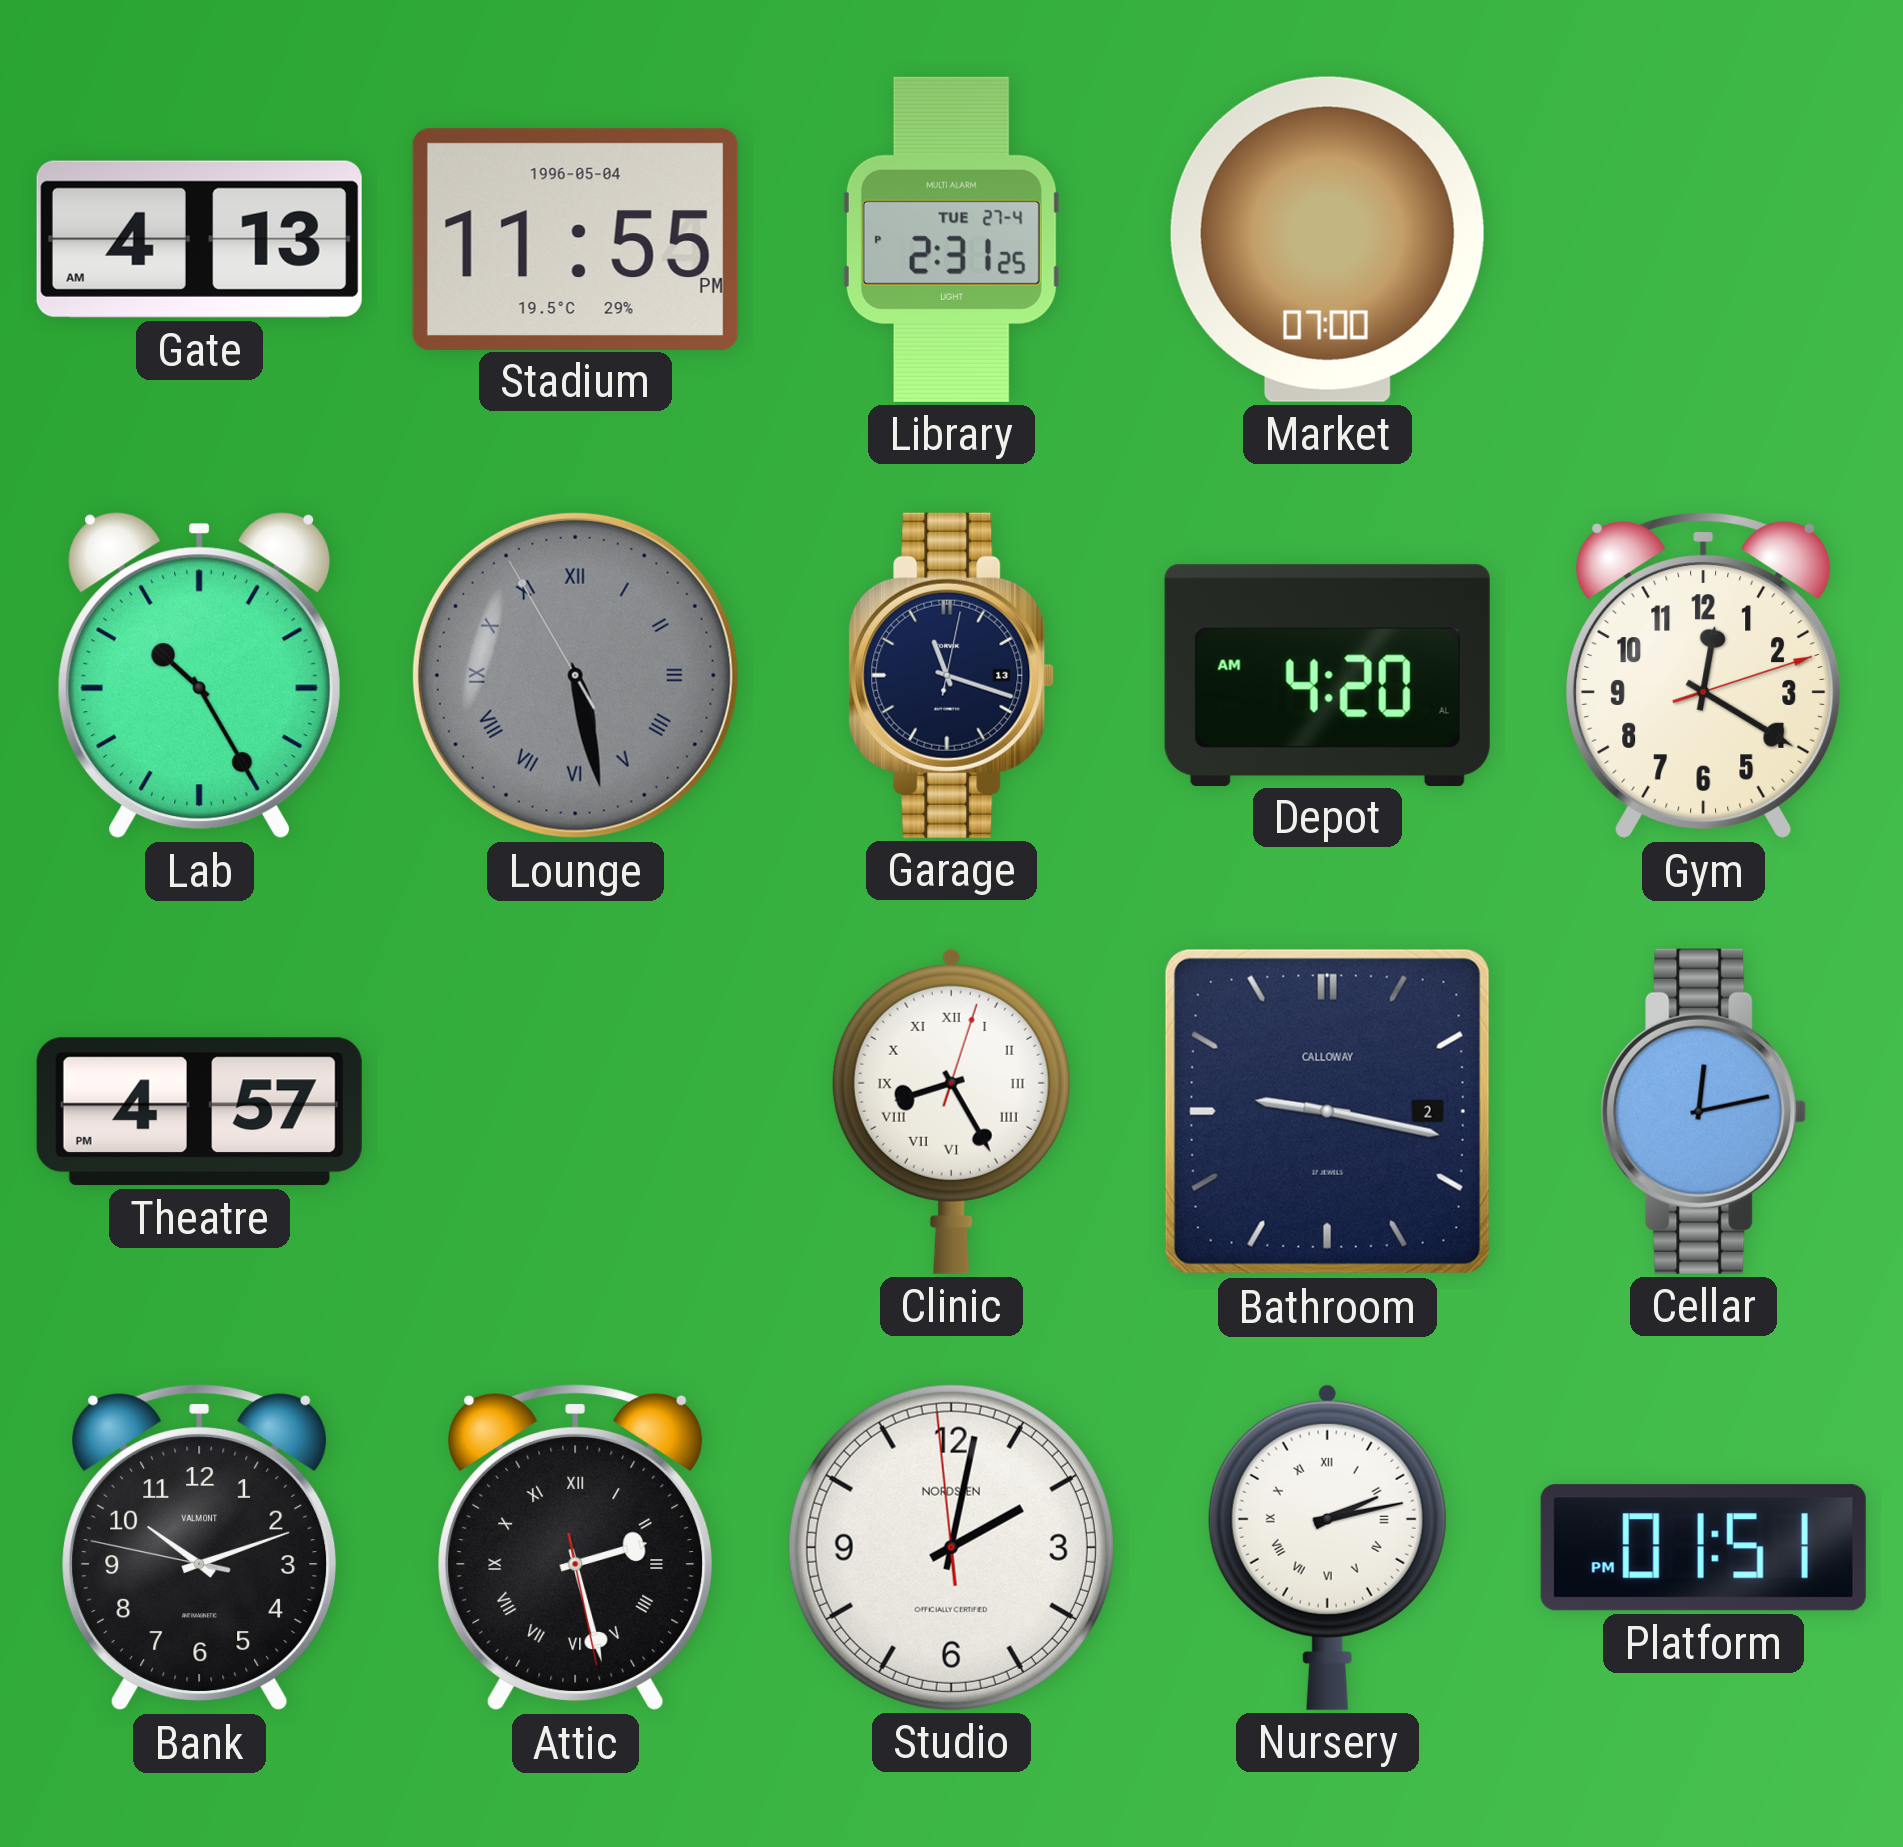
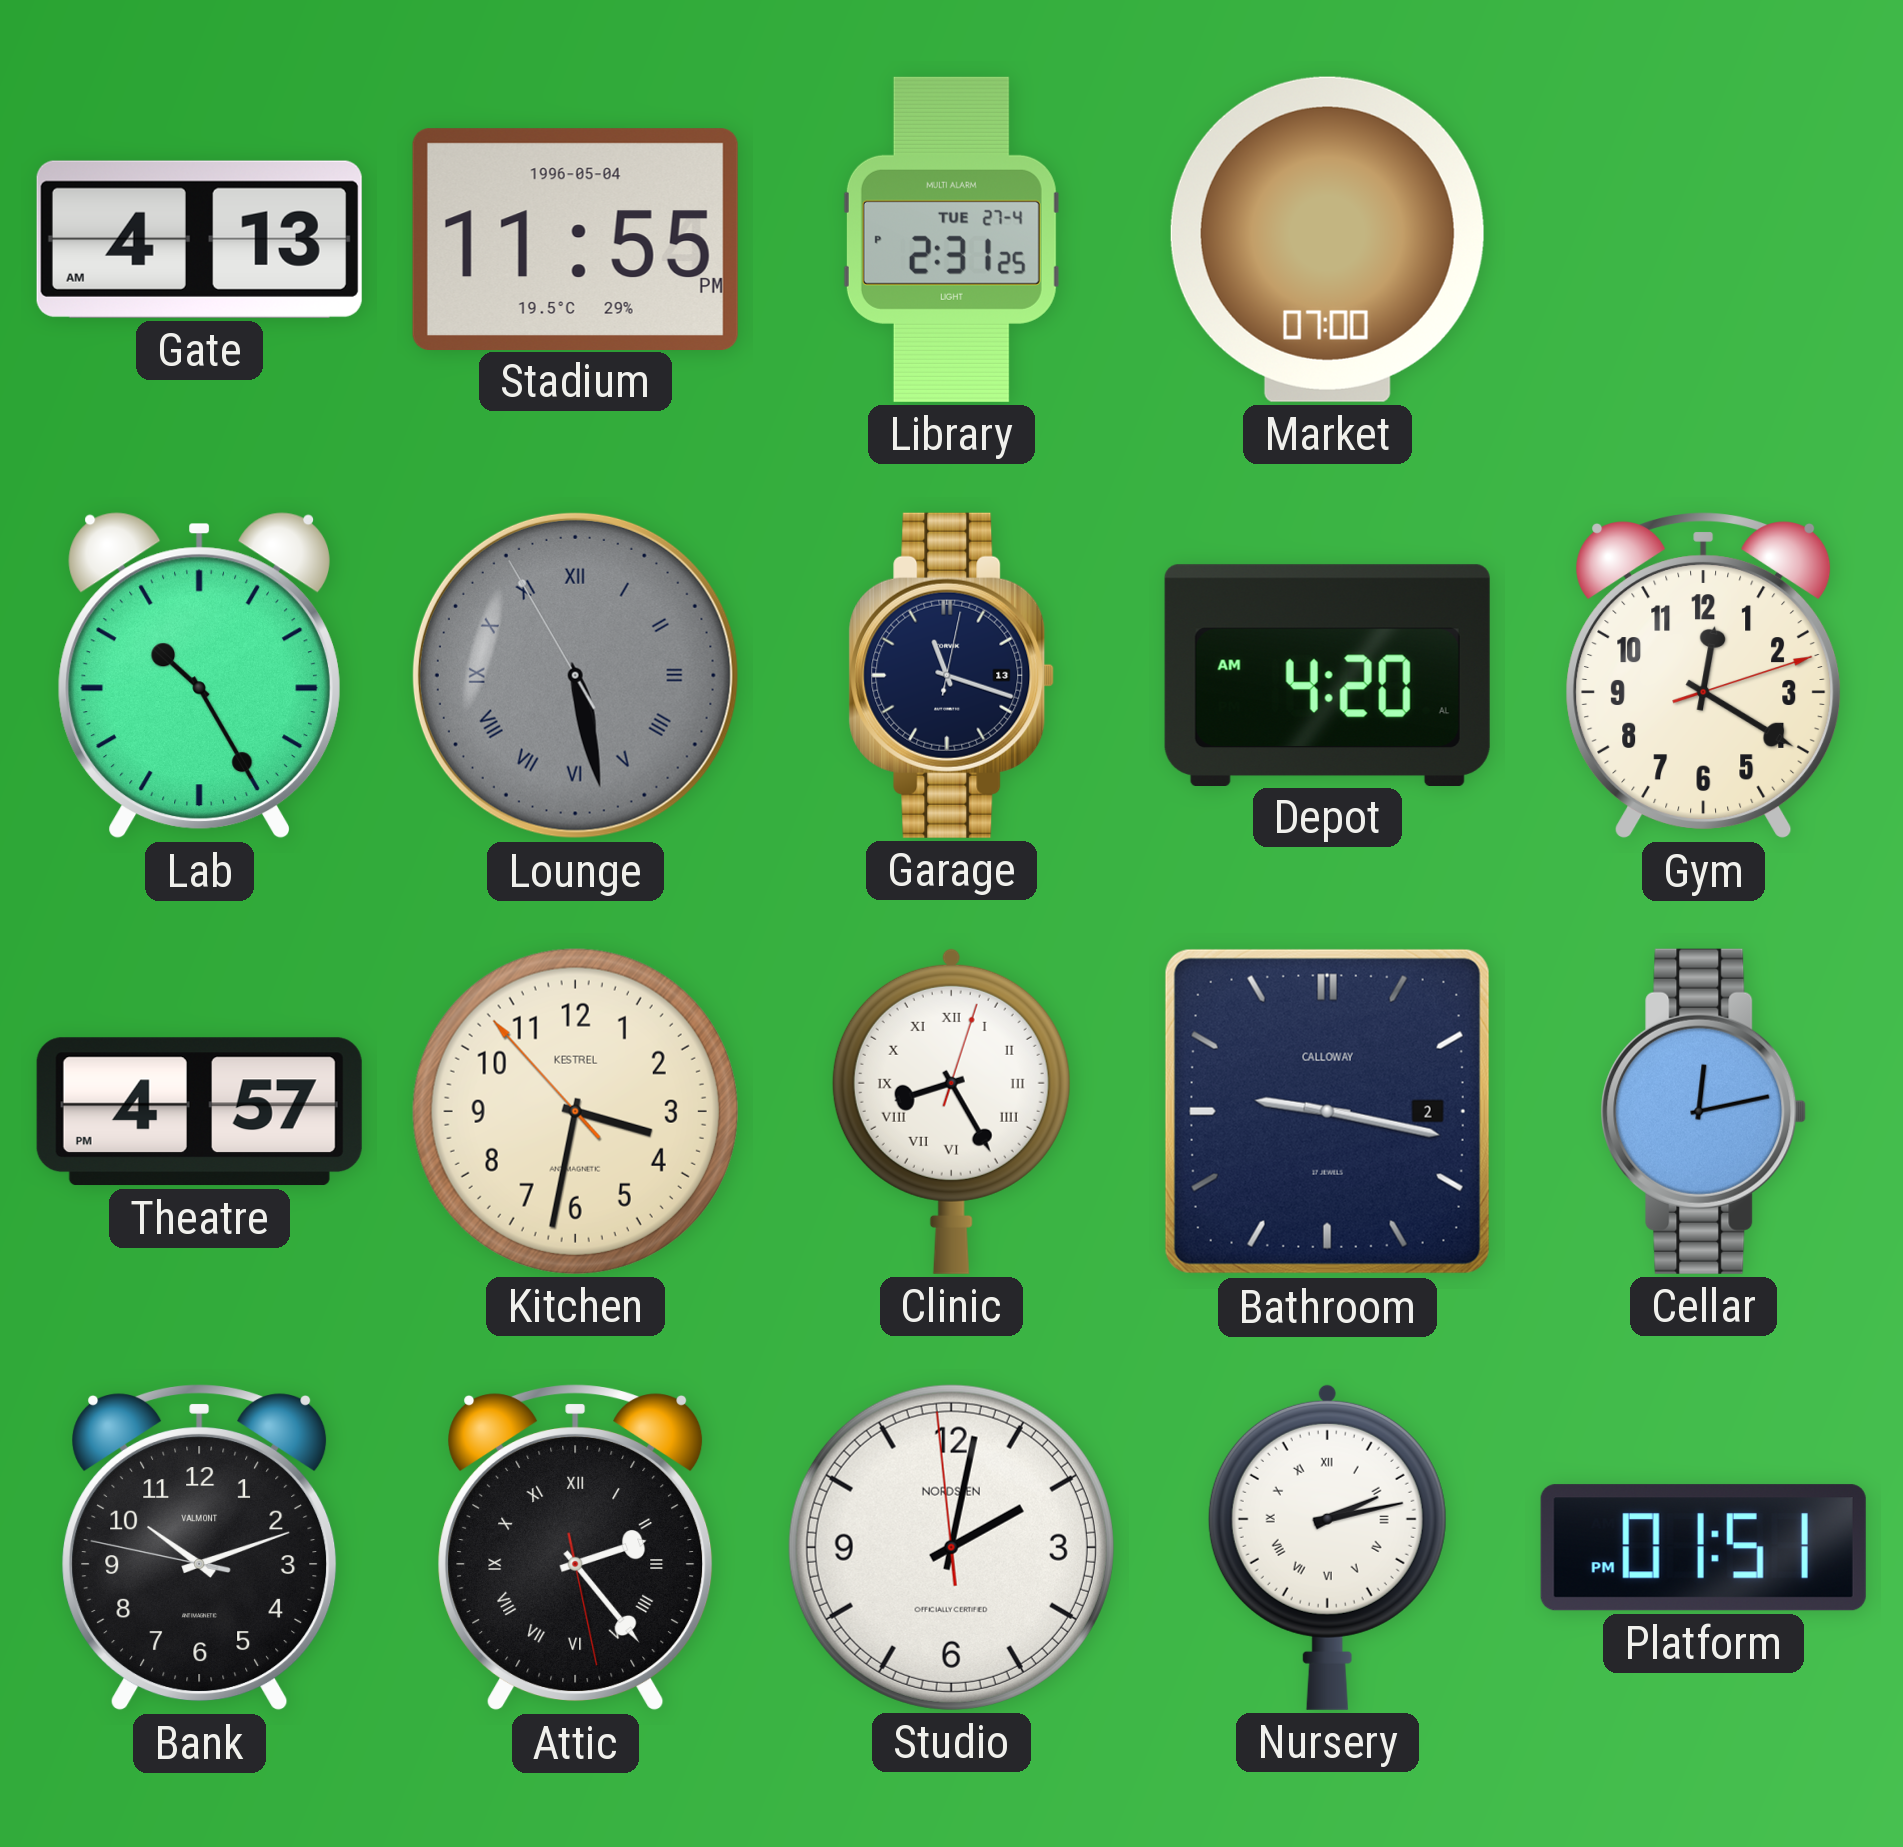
Kitchen: none -> 3:31 (575, 1111)
Attic: 2:27 -> 2:23 (576, 1548)
